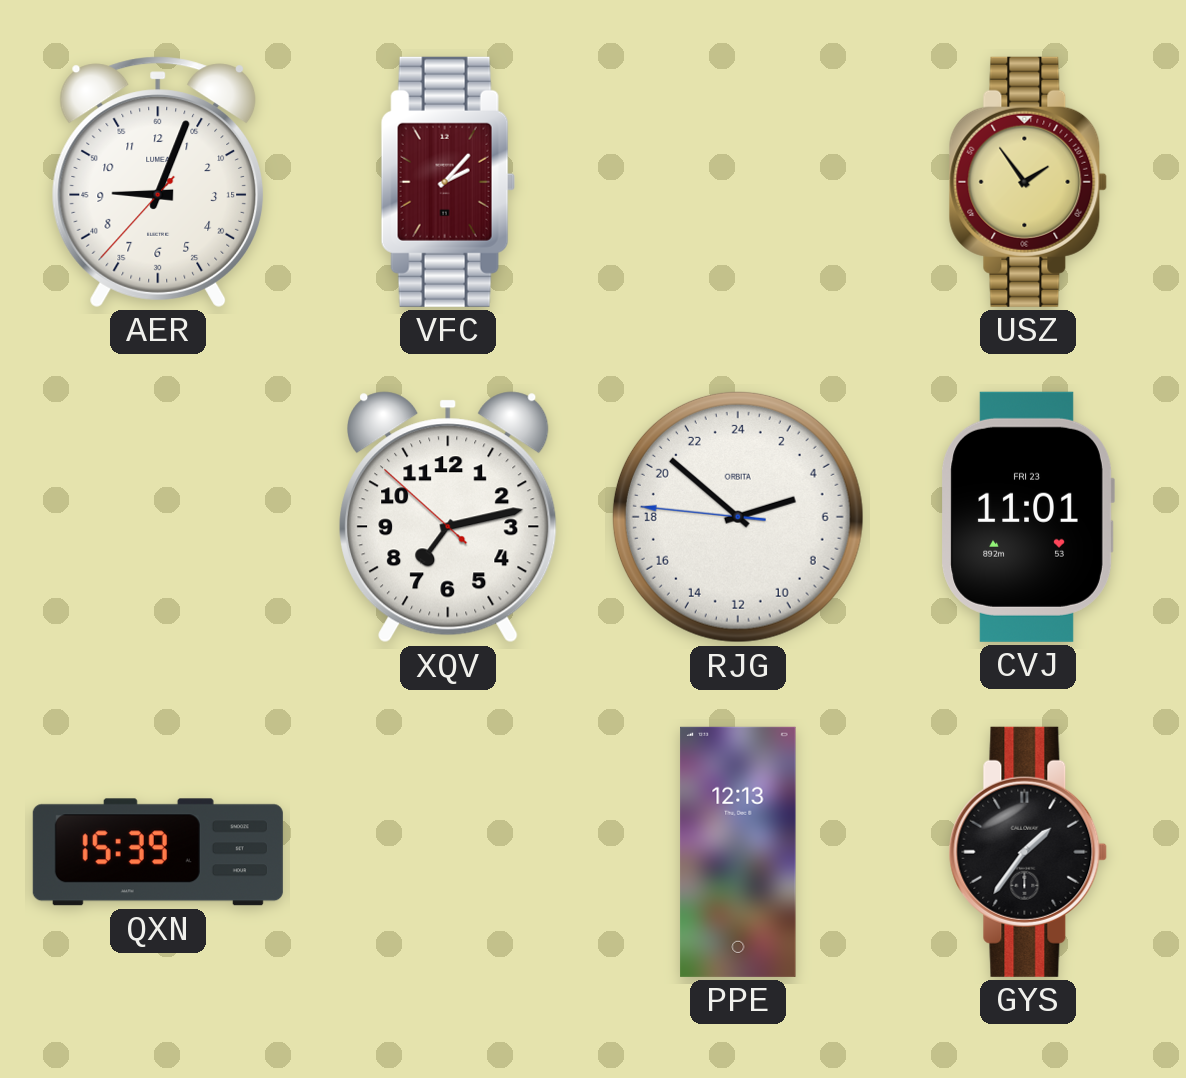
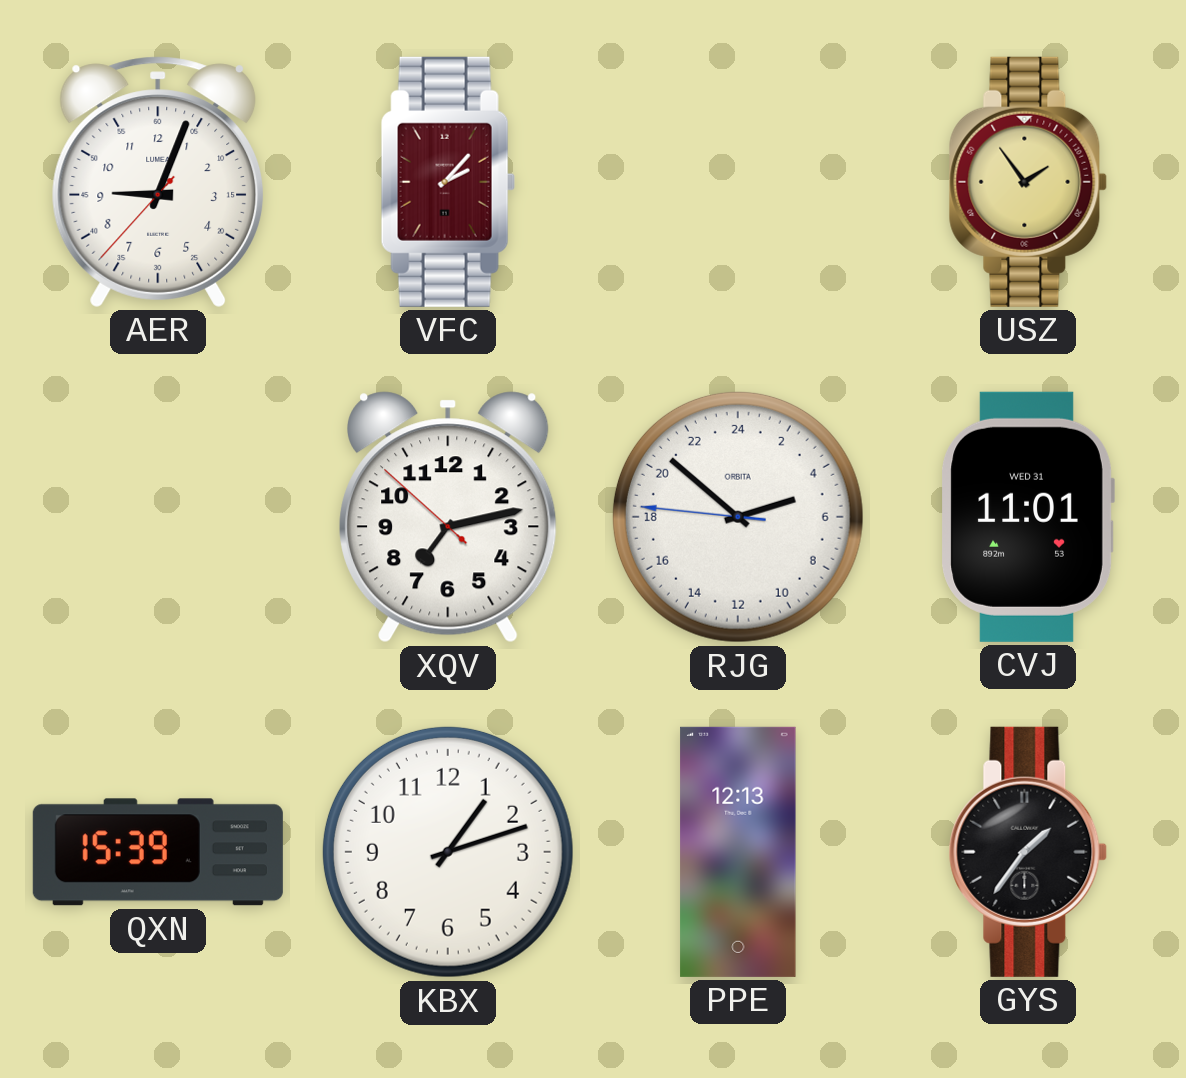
CVJ date: FRI 23 -> WED 31 (1028, 517)
KBX: none -> 1:12 (448, 852)
